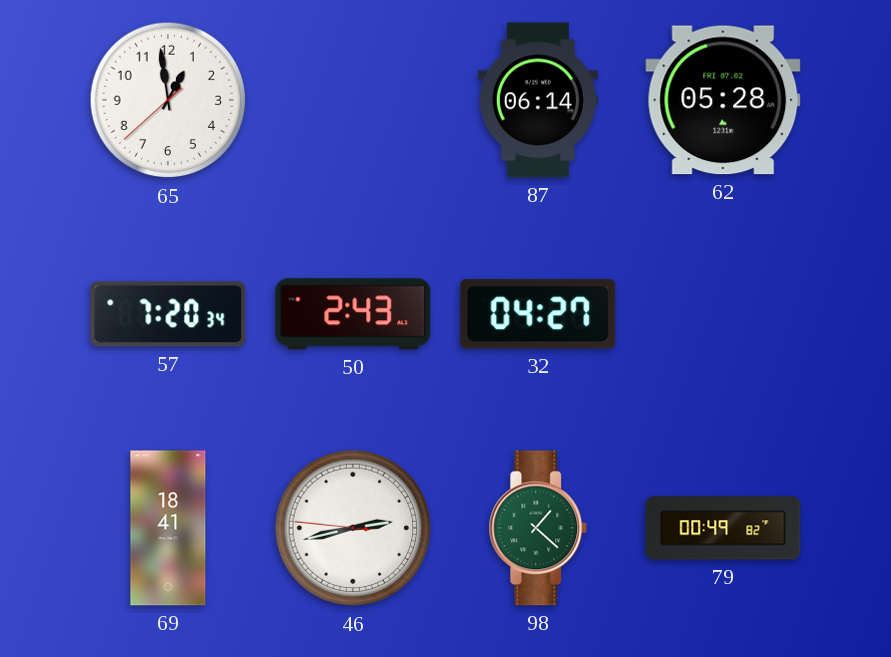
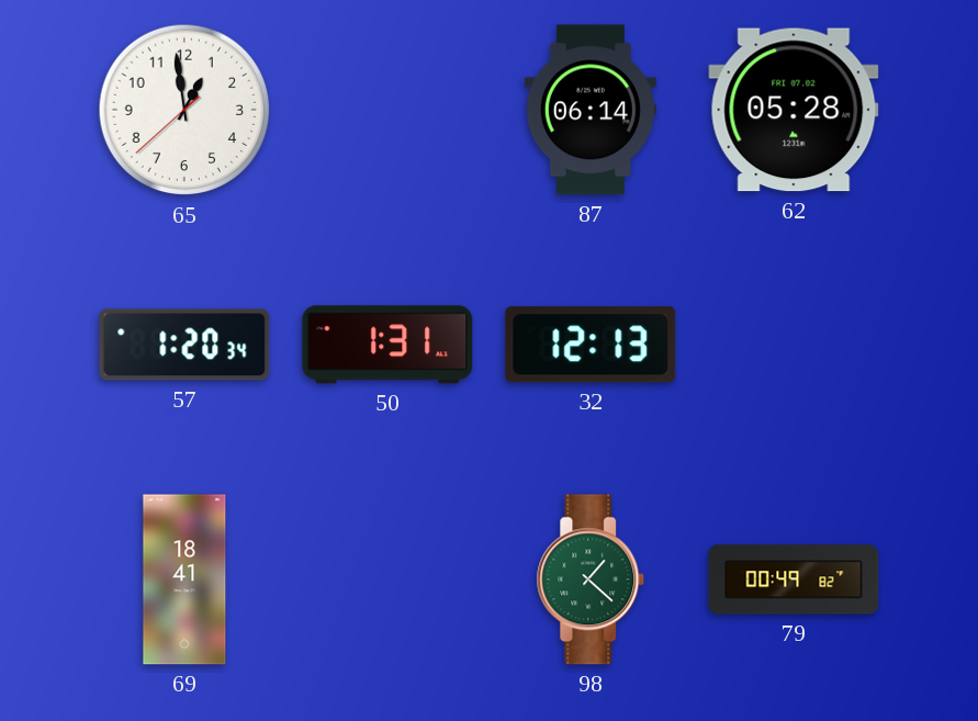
57: 7:20 -> 1:20 (184, 345)
50: 2:43 -> 1:31 (387, 345)
32: 04:27 -> 12:13 (591, 345)
46: 2:42 -> none (353, 528)
